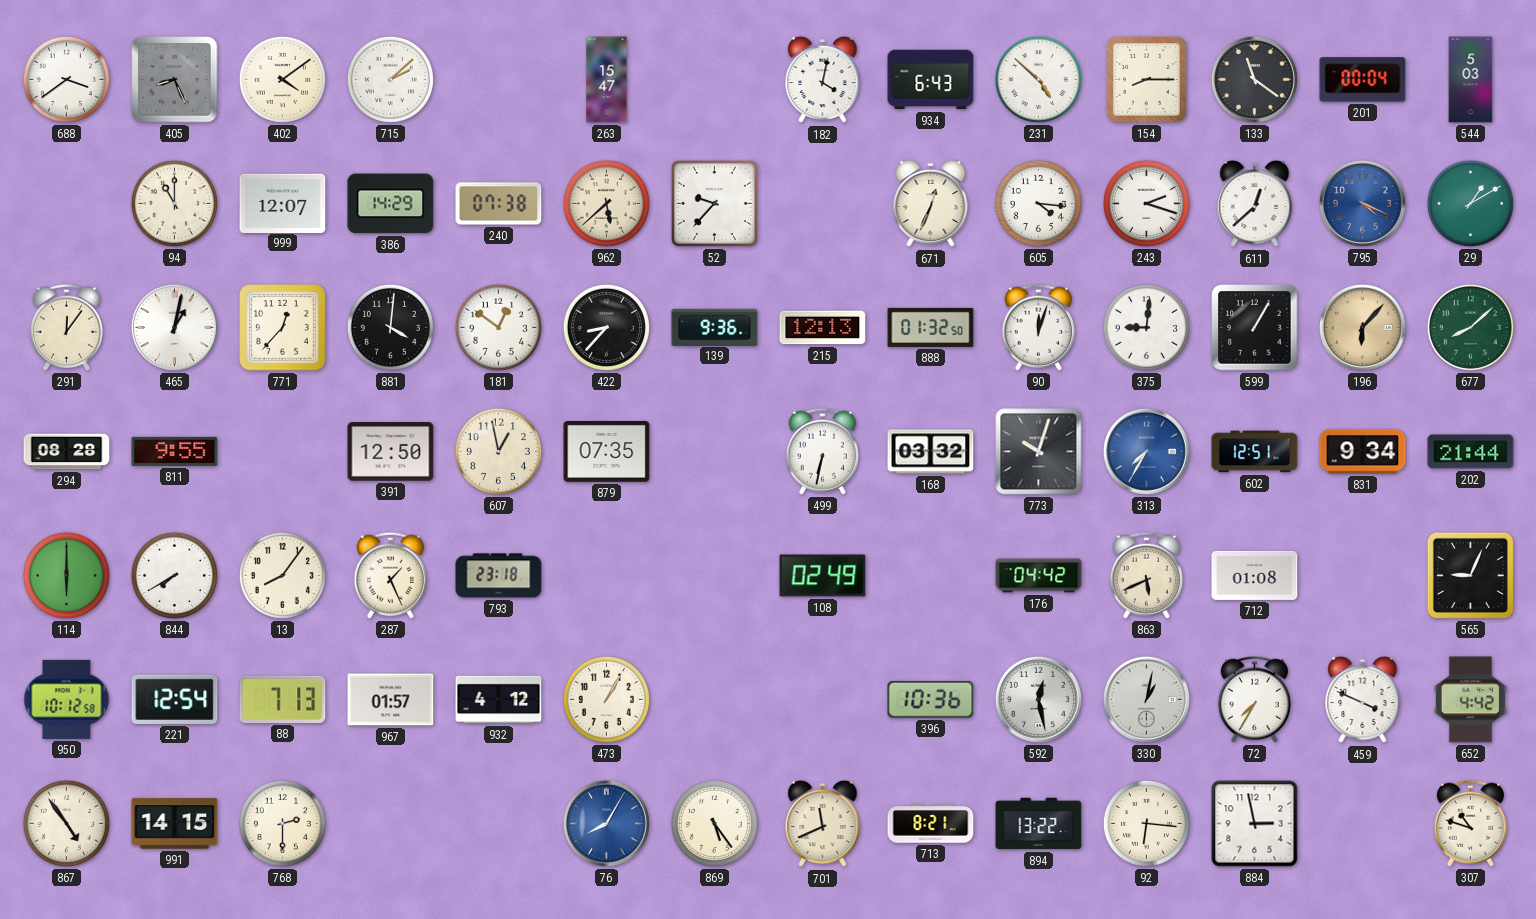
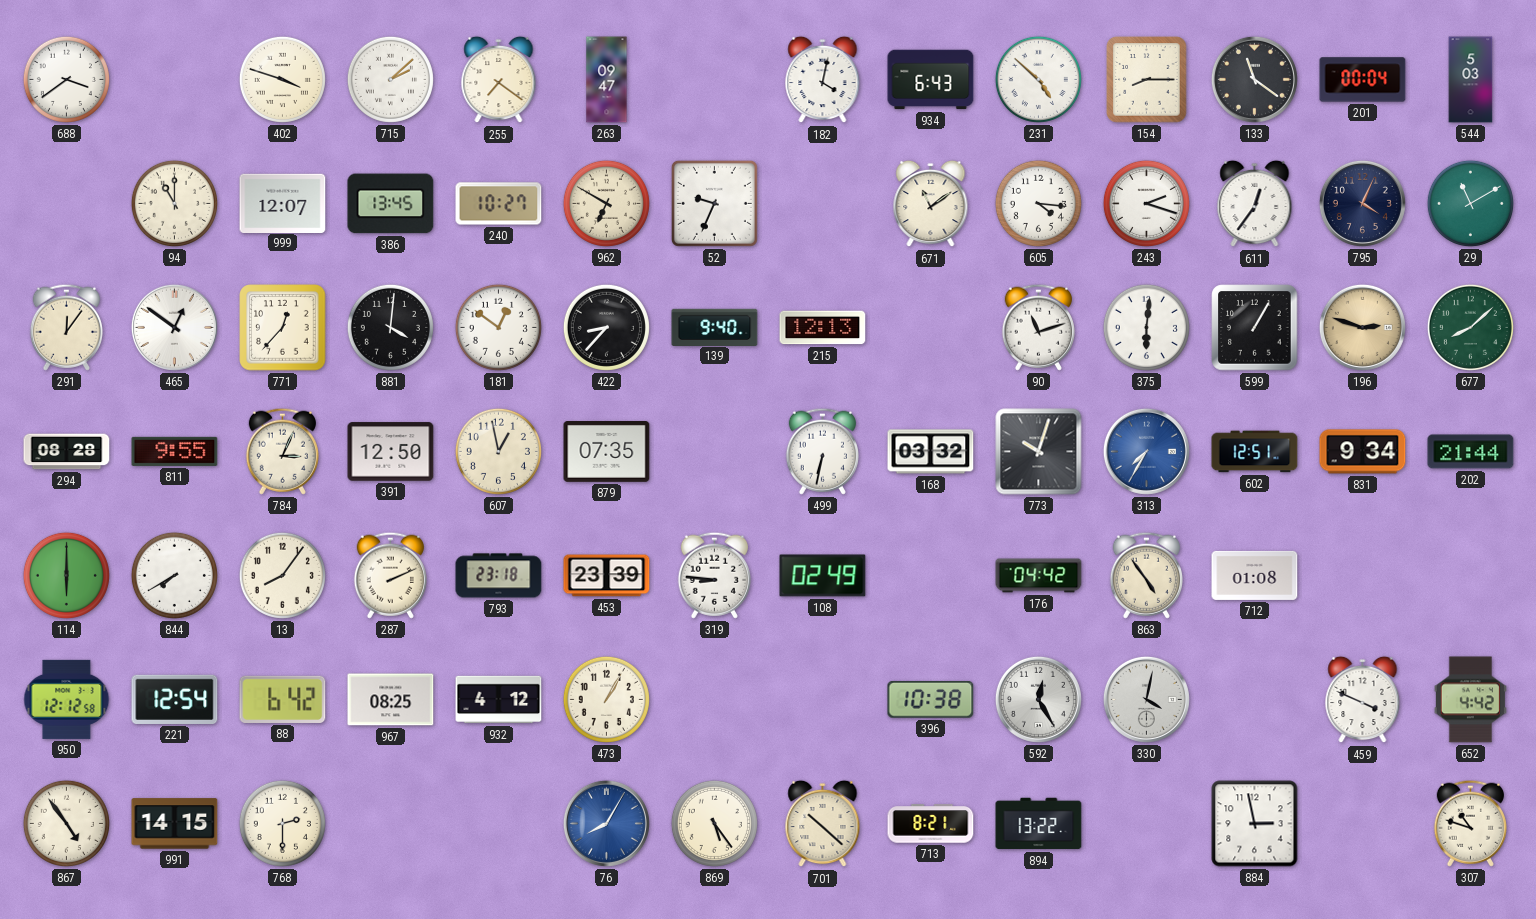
405: 8:26 -> none (175, 80)
402: 4:09 -> 3:48 (282, 79)
255: none -> 7:21 (499, 80)
263: 15:47 -> 09:47 (607, 80)
386: 14:29 -> 13:45 (391, 204)
240: 07:38 -> 10:27 (499, 204)
962: 5:38 -> 6:50 (606, 203)
52: 9:37 -> 9:34 (714, 203)
671: 12:34 -> 11:09 (931, 204)
611: 12:38 -> 12:36 (1255, 204)
795: 4:19 -> 4:04 (1362, 203)
795 dial: blue -> navy (1362, 203)
29: 1:10 -> 11:10 (1470, 203)
465: 1:02 -> 12:51 (174, 327)
139: 9:36 -> 9:40 (715, 327)
888: 01:32 -> none (931, 327)
90: 12:03 -> 11:12 (1038, 327)
375: 9:01 -> 6:01 (1146, 327)
196: 6:07 -> 2:48 (1362, 327)
784: none -> 3:04 (282, 451)
287: 1:26 -> 2:11 (390, 575)
453: none -> 23:39 (607, 576)
319: none -> 8:46 (714, 575)
863: 5:41 -> 4:54 (1146, 575)
565: 9:04 -> none (1470, 575)
950: 10:12 -> 12:12 (67, 699)
88: 7:13 -> 6:42 (283, 699)
967: 01:57 -> 08:25 (391, 700)
396: 10:36 -> 10:38 (931, 699)
592: 12:28 -> 12:25 (1038, 699)
330: 1:02 -> 4:02 (1146, 699)
72: 7:35 -> none (1254, 699)
701: 11:41 -> 10:22 (823, 824)
92: 6:16 -> none (1146, 823)
